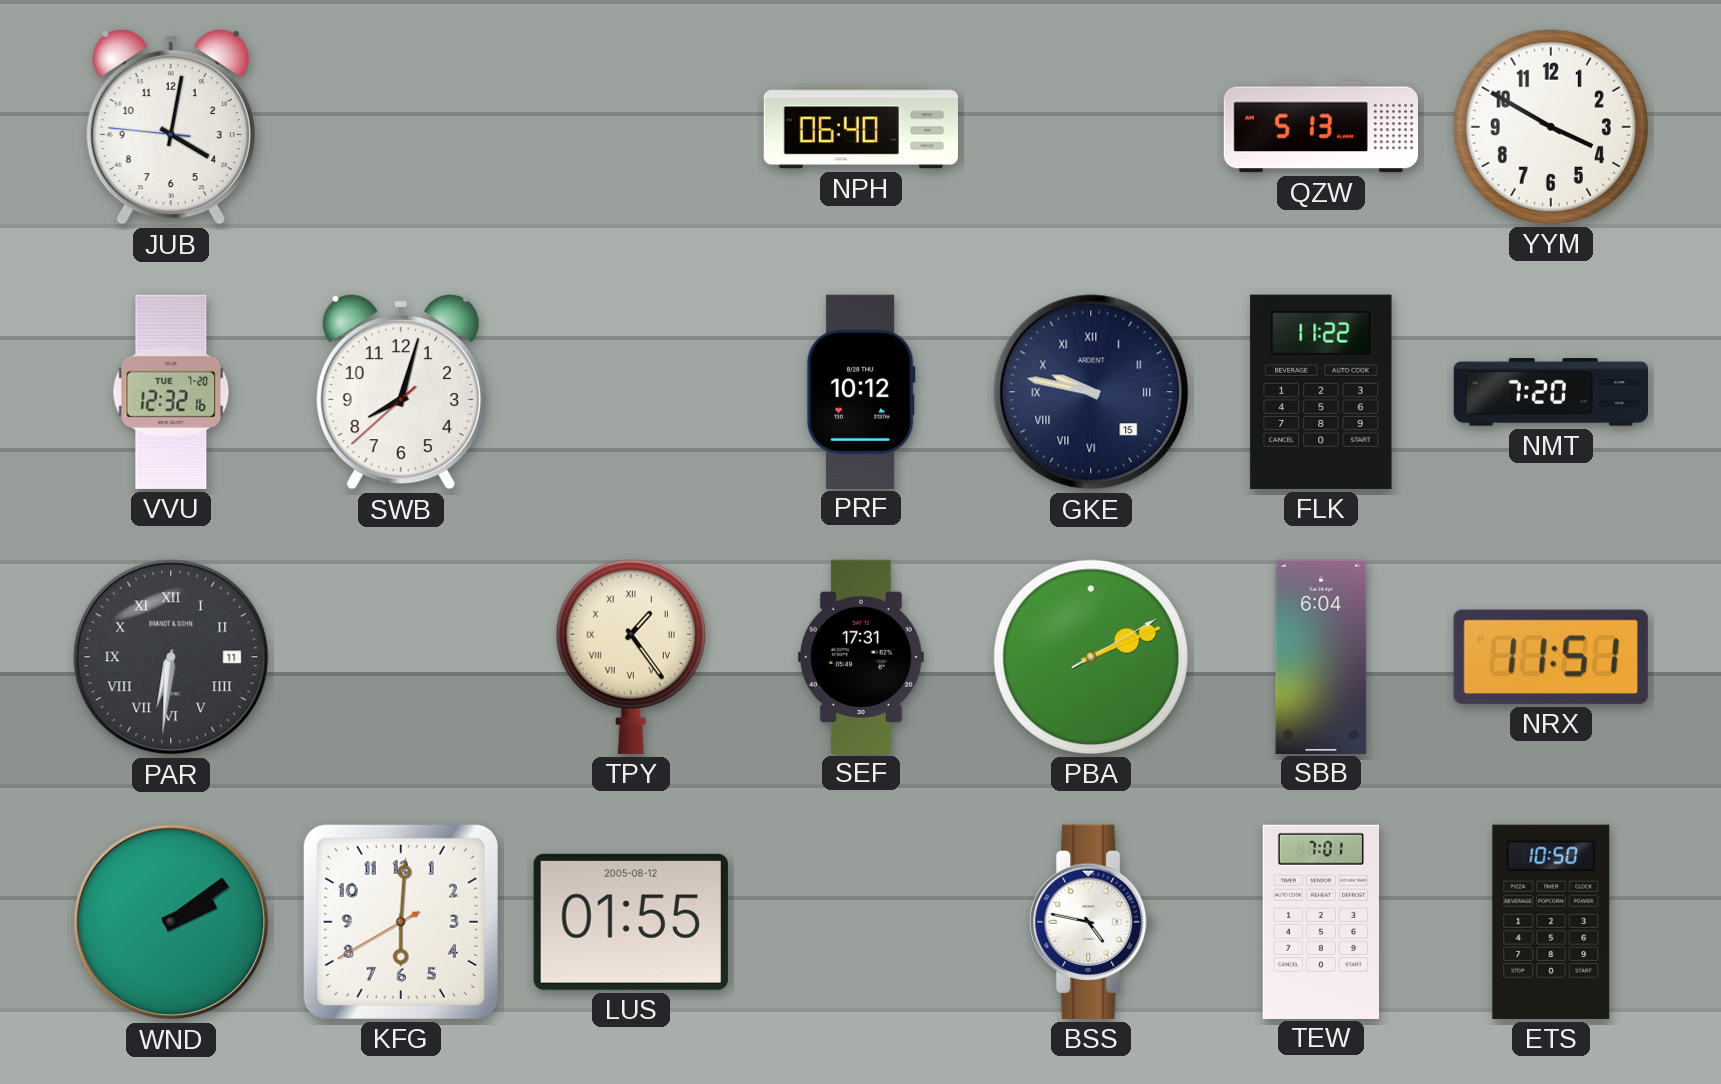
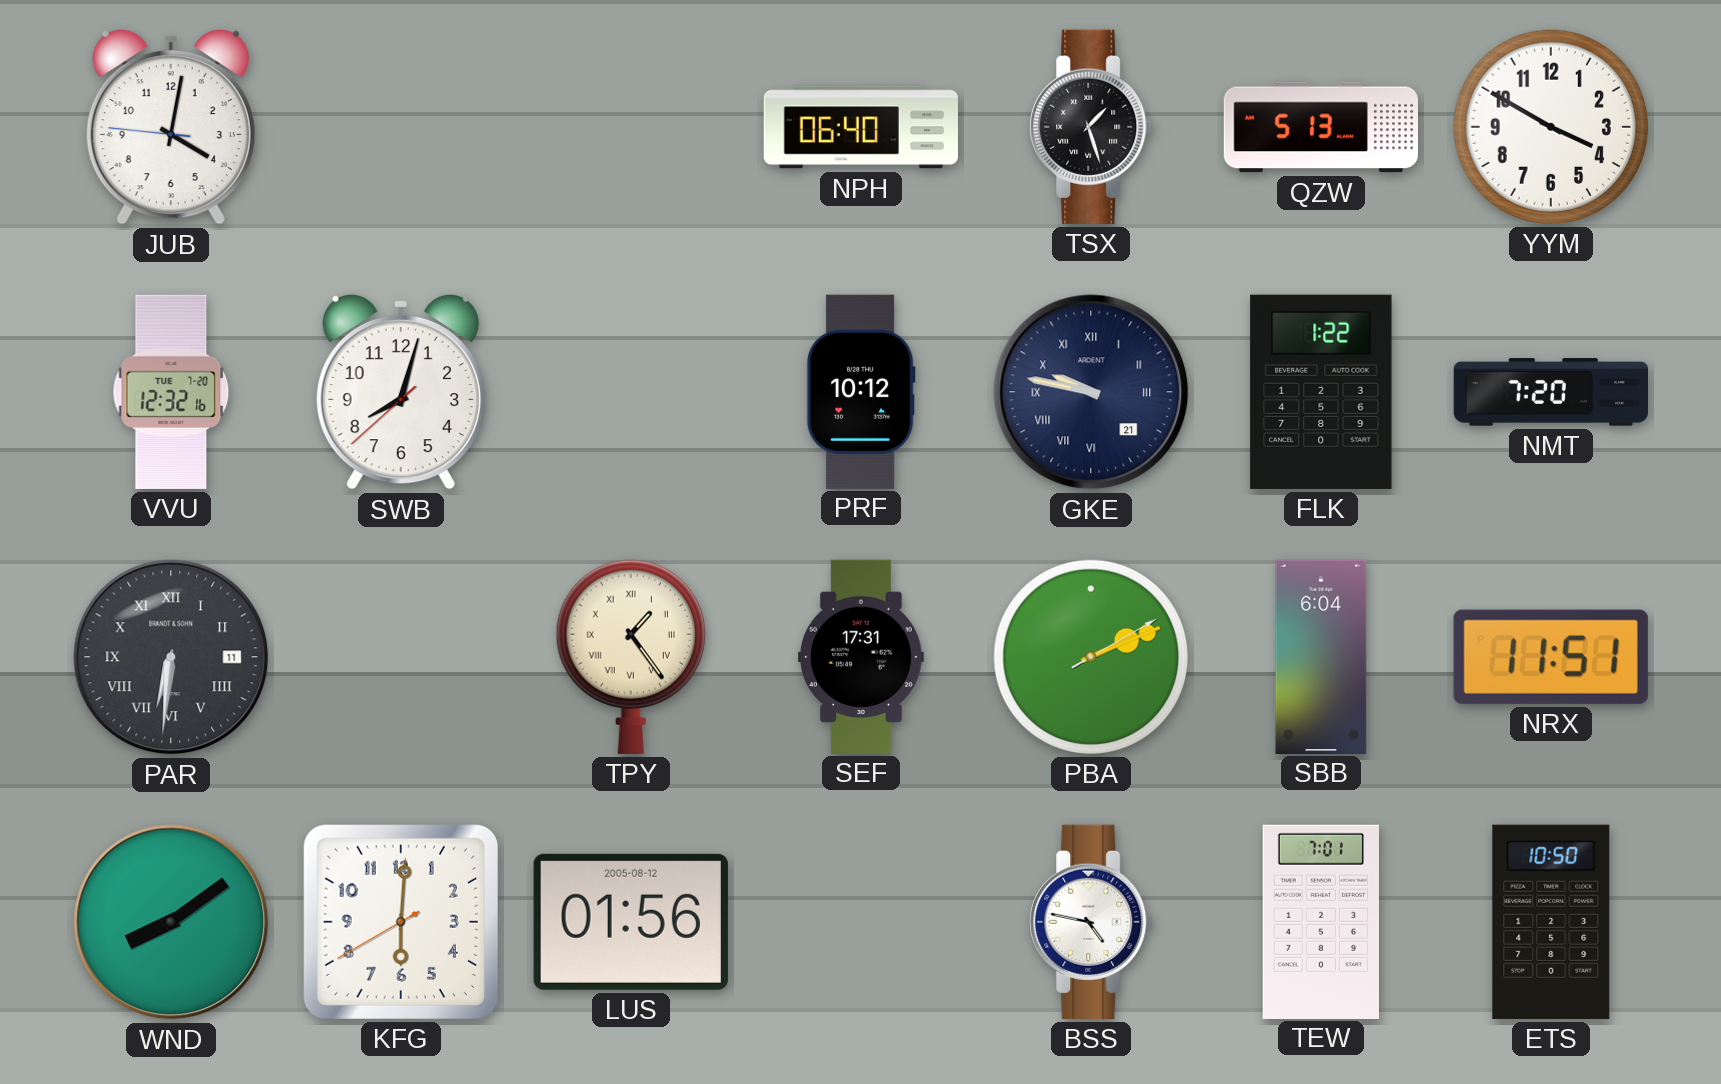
TSX: none -> 1:27 (1091, 127)
GKE date: 15 -> 21 (1091, 392)
FLK: 11:22 -> 1:22 (1321, 392)
WND: 2:09 -> 8:09 (171, 922)
LUS: 01:55 -> 01:56 (631, 922)
